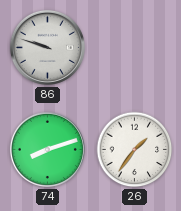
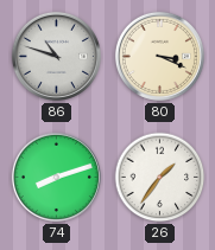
86: 9:48 -> 10:48 (56, 56)
80: none -> 3:19 (159, 56)
